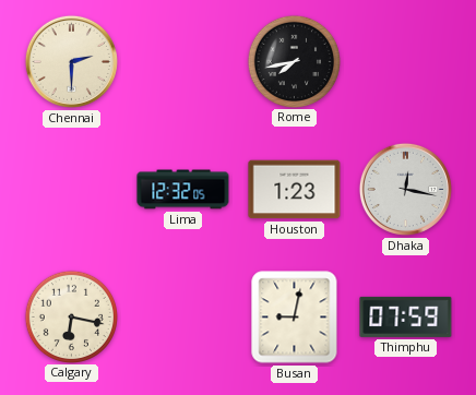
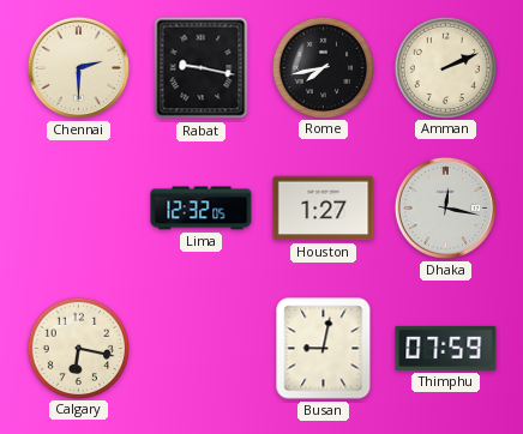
Rabat: none -> 9:17 (202, 68)
Amman: none -> 2:11 (445, 67)
Houston: 1:23 -> 1:27 (324, 209)
